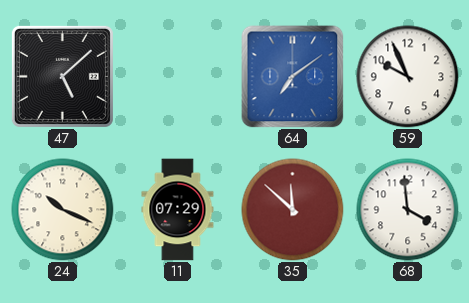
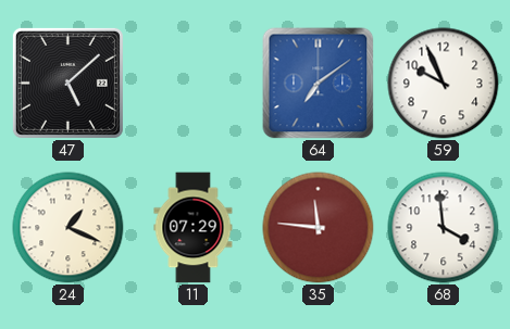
24: 10:19 -> 1:19 (69, 228)
35: 11:52 -> 11:46 (319, 228)
